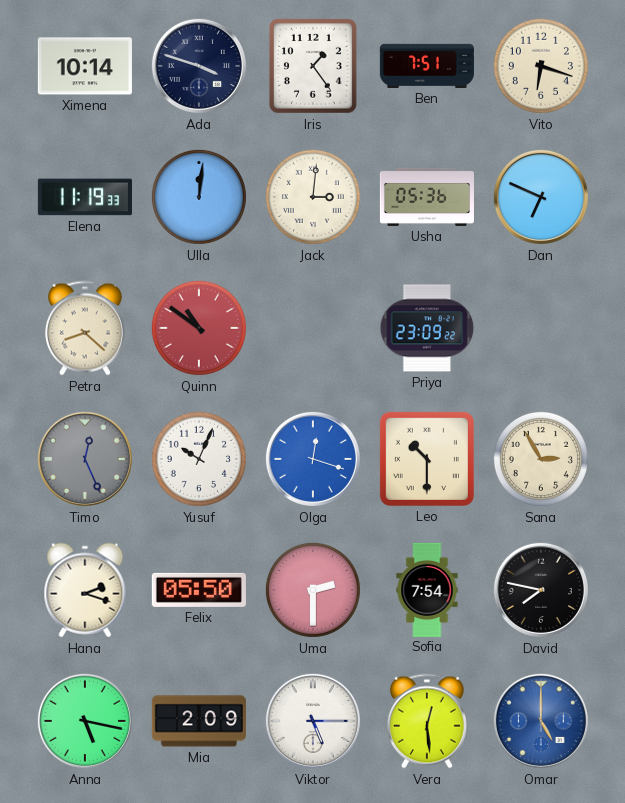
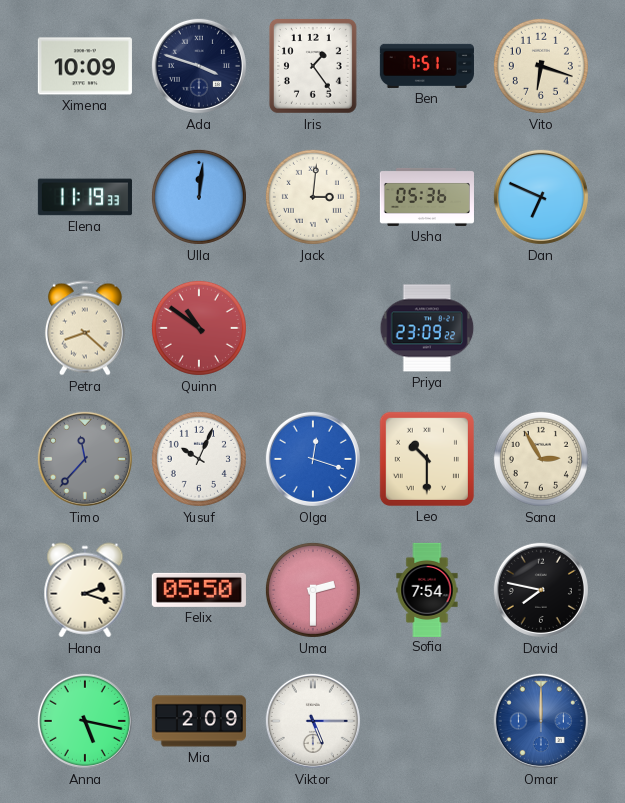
Ximena: 10:14 -> 10:09 (85, 66)
Timo: 12:26 -> 11:37 (85, 459)
Vera: 12:29 -> none (427, 721)
Omar: 5:00 -> 12:00 (541, 721)
